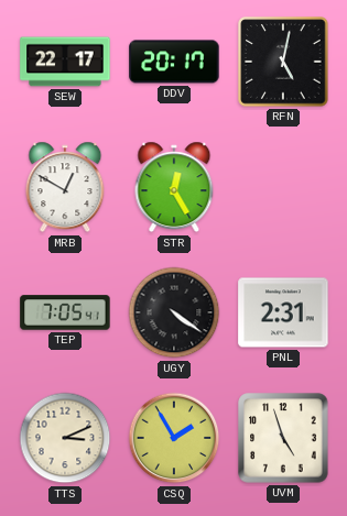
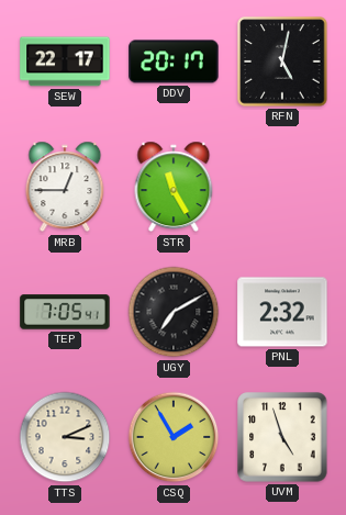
MRB: 12:50 -> 12:45 (65, 187)
STR: 12:25 -> 11:25 (174, 187)
UGY: 4:21 -> 7:10 (174, 312)
PNL: 2:31 -> 2:32 (282, 312)
